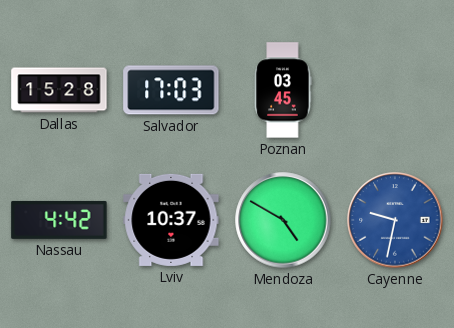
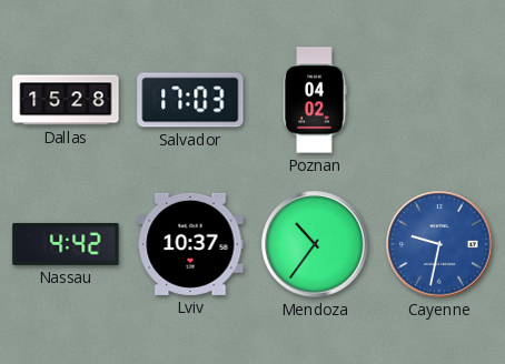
Poznan: 03:45 -> 04:02 (315, 100)
Mendoza: 4:50 -> 10:36 (315, 244)
